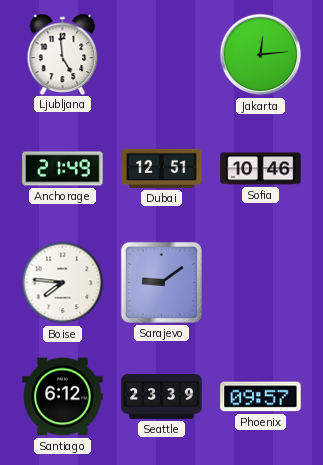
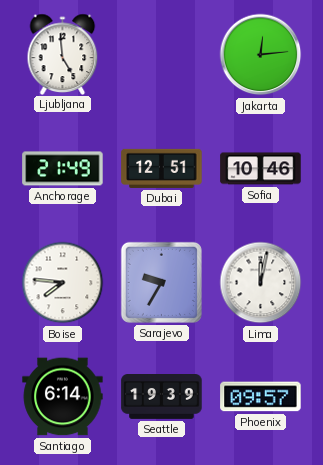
Sarajevo: 9:09 -> 9:35 (161, 282)
Lima: none -> 12:02 (261, 283)
Santiago: 6:12 -> 6:14 (63, 397)
Seattle: 23:39 -> 19:39 (162, 397)
